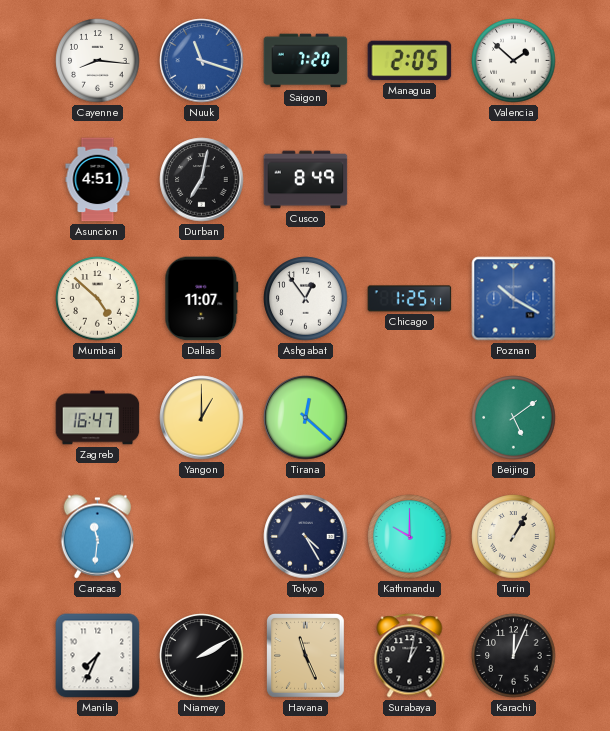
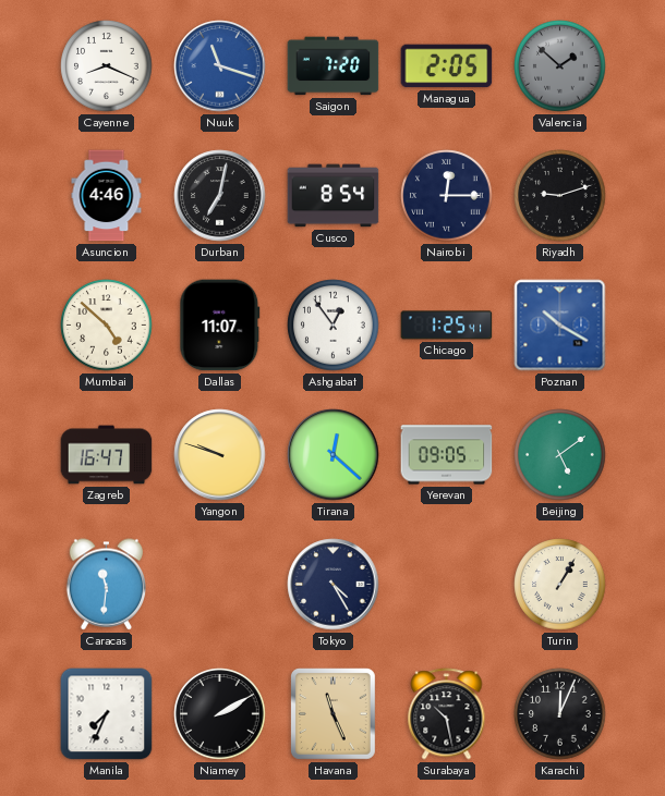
Cayenne: 8:16 -> 8:19 (107, 66)
Valencia dial: white -> grey (560, 66)
Asuncion: 4:51 -> 4:46 (107, 196)
Cusco: 8:49 -> 8:54 (334, 196)
Nairobi: none -> 12:15 (447, 196)
Riyadh: none -> 9:12 (560, 196)
Yangon: 1:00 -> 9:48 (220, 455)
Yerevan: none -> 09:05 (447, 455)
Kathmandu: 10:00 -> none (410, 537)
Surabaya: 1:02 -> 10:28 (447, 714)
